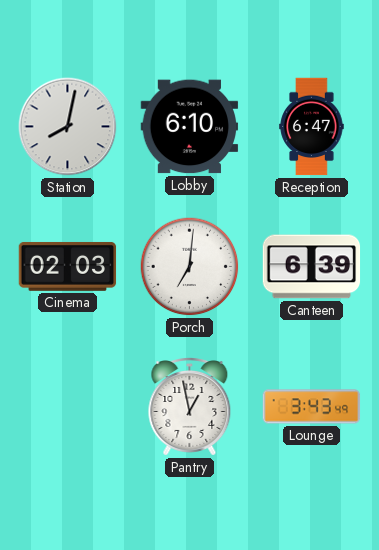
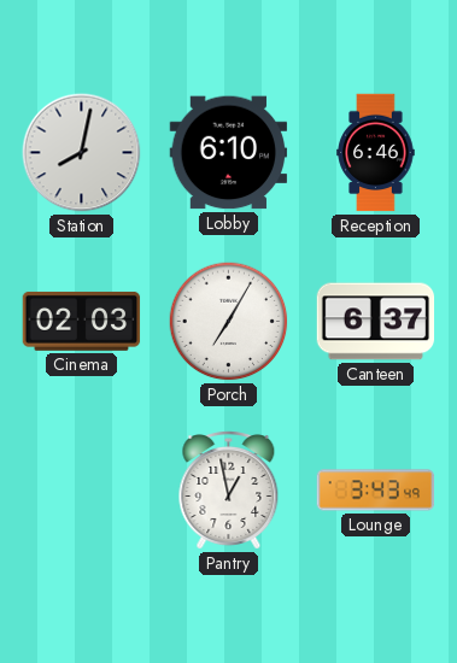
Reception: 6:47 -> 6:46 (376, 153)
Porch: 7:01 -> 7:05 (229, 322)
Canteen: 6:39 -> 6:37 (376, 322)
